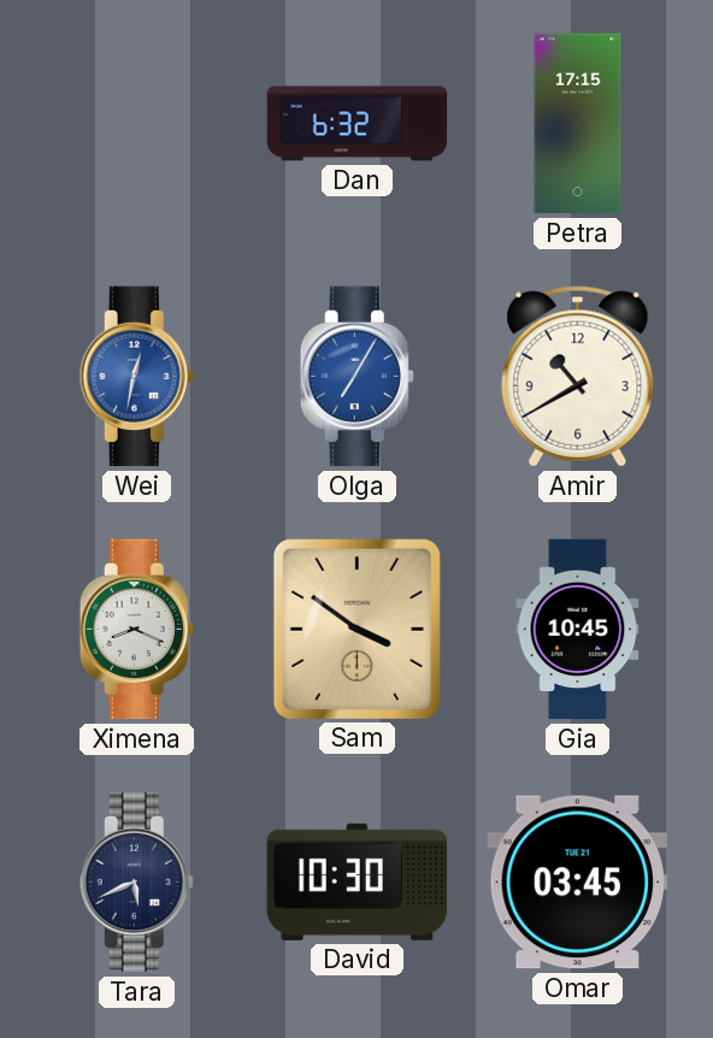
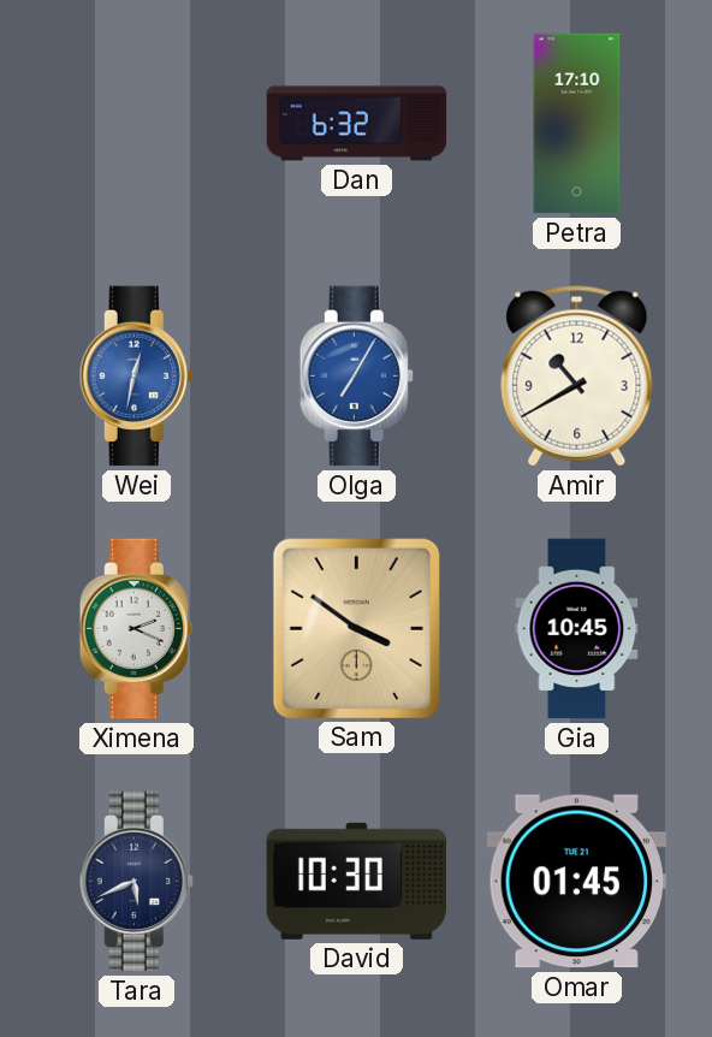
Petra: 17:15 -> 17:10 (577, 124)
Ximena: 8:19 -> 2:19 (136, 629)
Omar: 03:45 -> 01:45 (577, 882)
